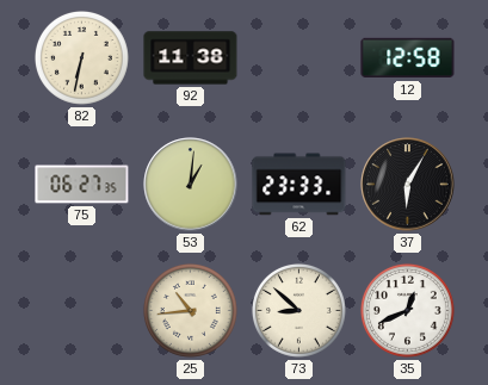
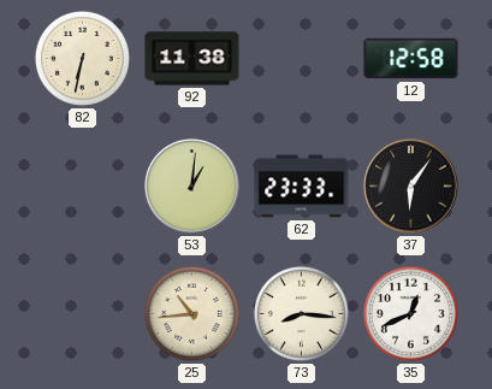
75: 06:27 -> none (82, 185)
37: 6:05 -> 6:06 (411, 187)
73: 8:52 -> 8:16 (301, 313)
